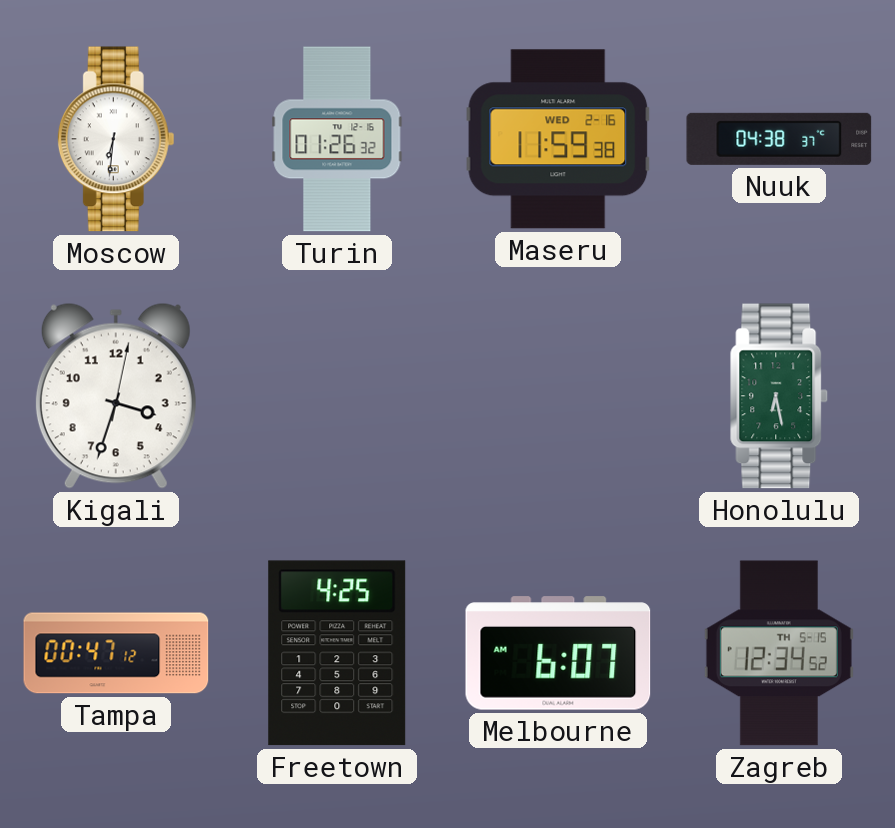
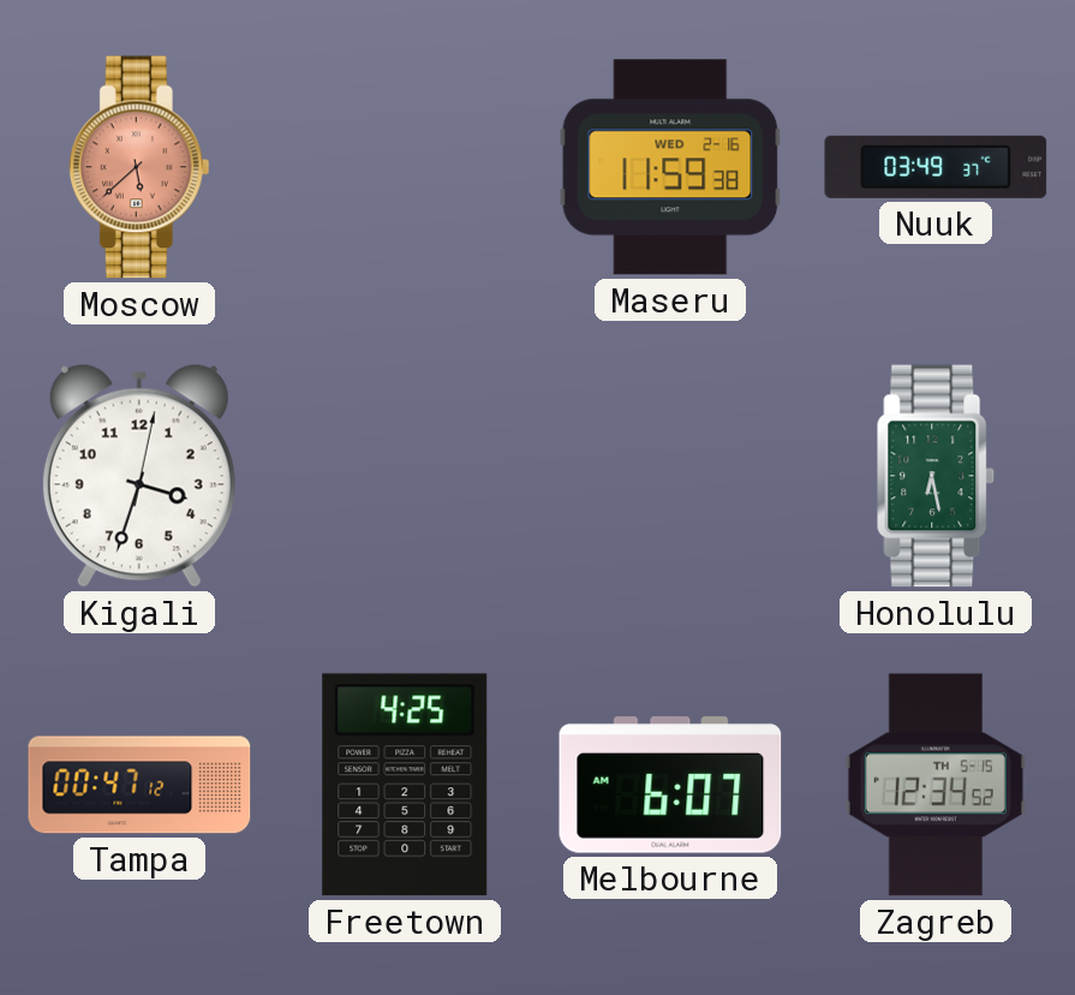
Moscow: 6:31 -> 5:38 (139, 167)
Moscow dial: white -> salmon (139, 167)
Turin: 01:26 -> none (337, 139)
Nuuk: 04:38 -> 03:49 (936, 167)
